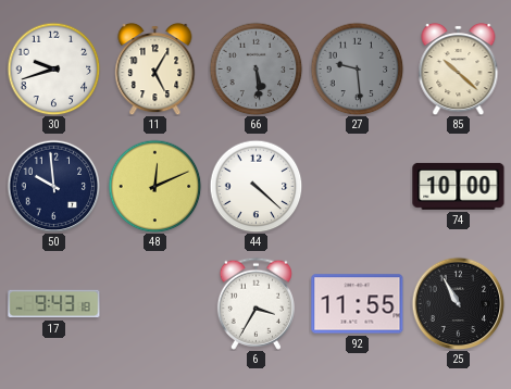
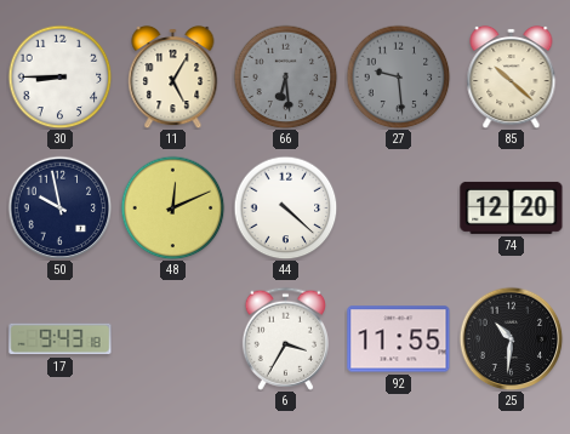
30: 9:42 -> 8:45 (59, 76)
66: 5:29 -> 6:29 (285, 76)
50: 9:59 -> 9:58 (59, 207)
74: 10:00 -> 12:20 (512, 207)
25: 10:55 -> 10:31 (511, 338)
